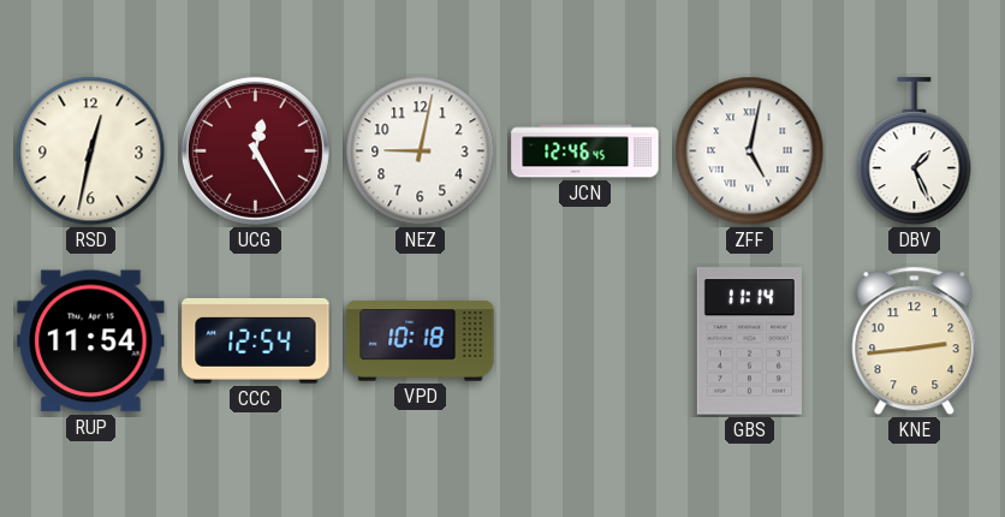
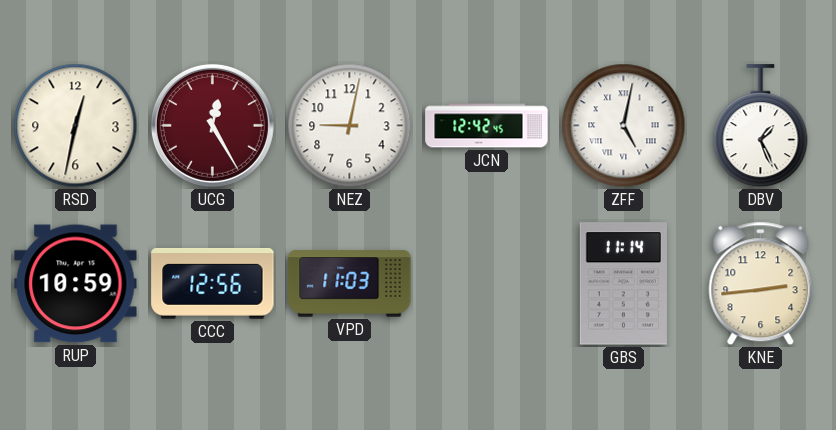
JCN: 12:46 -> 12:42 (487, 126)
RUP: 11:54 -> 10:59 (76, 284)
CCC: 12:54 -> 12:56 (213, 283)
VPD: 10:18 -> 11:03 (350, 284)
